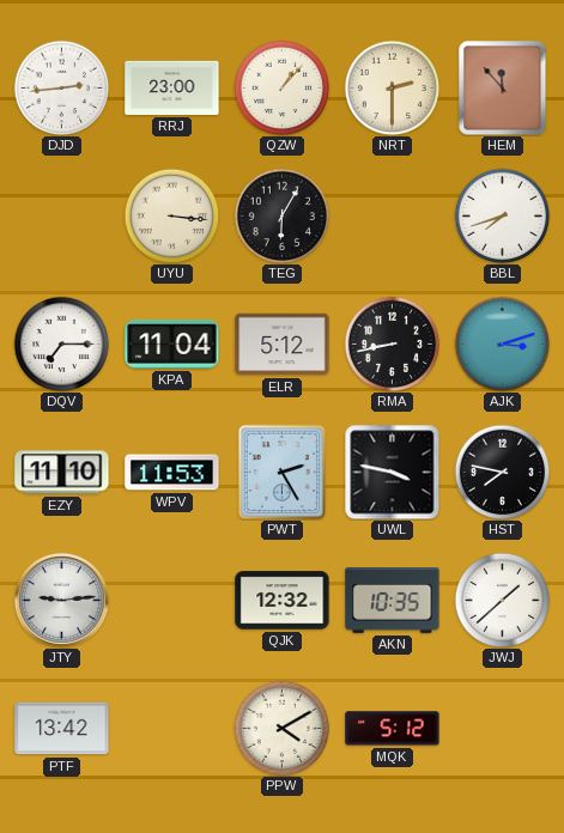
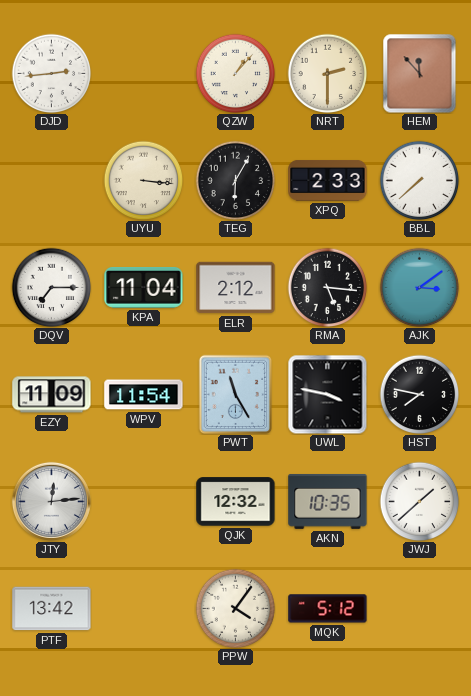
RRJ: 23:00 -> none (172, 87)
XPQ: none -> 2:33 (328, 180)
BBL: 7:42 -> 7:38 (419, 180)
ELR: 5:12 -> 2:12 (236, 288)
RMA: 8:43 -> 5:16 (327, 287)
AJK: 3:12 -> 3:09 (419, 287)
EZY: 11:10 -> 11:09 (52, 395)
WPV: 11:53 -> 11:54 (144, 395)
PWT: 2:25 -> 11:25 (236, 394)
JTY: 9:14 -> 12:14 (51, 501)
PPW: 4:10 -> 4:06 (235, 608)
